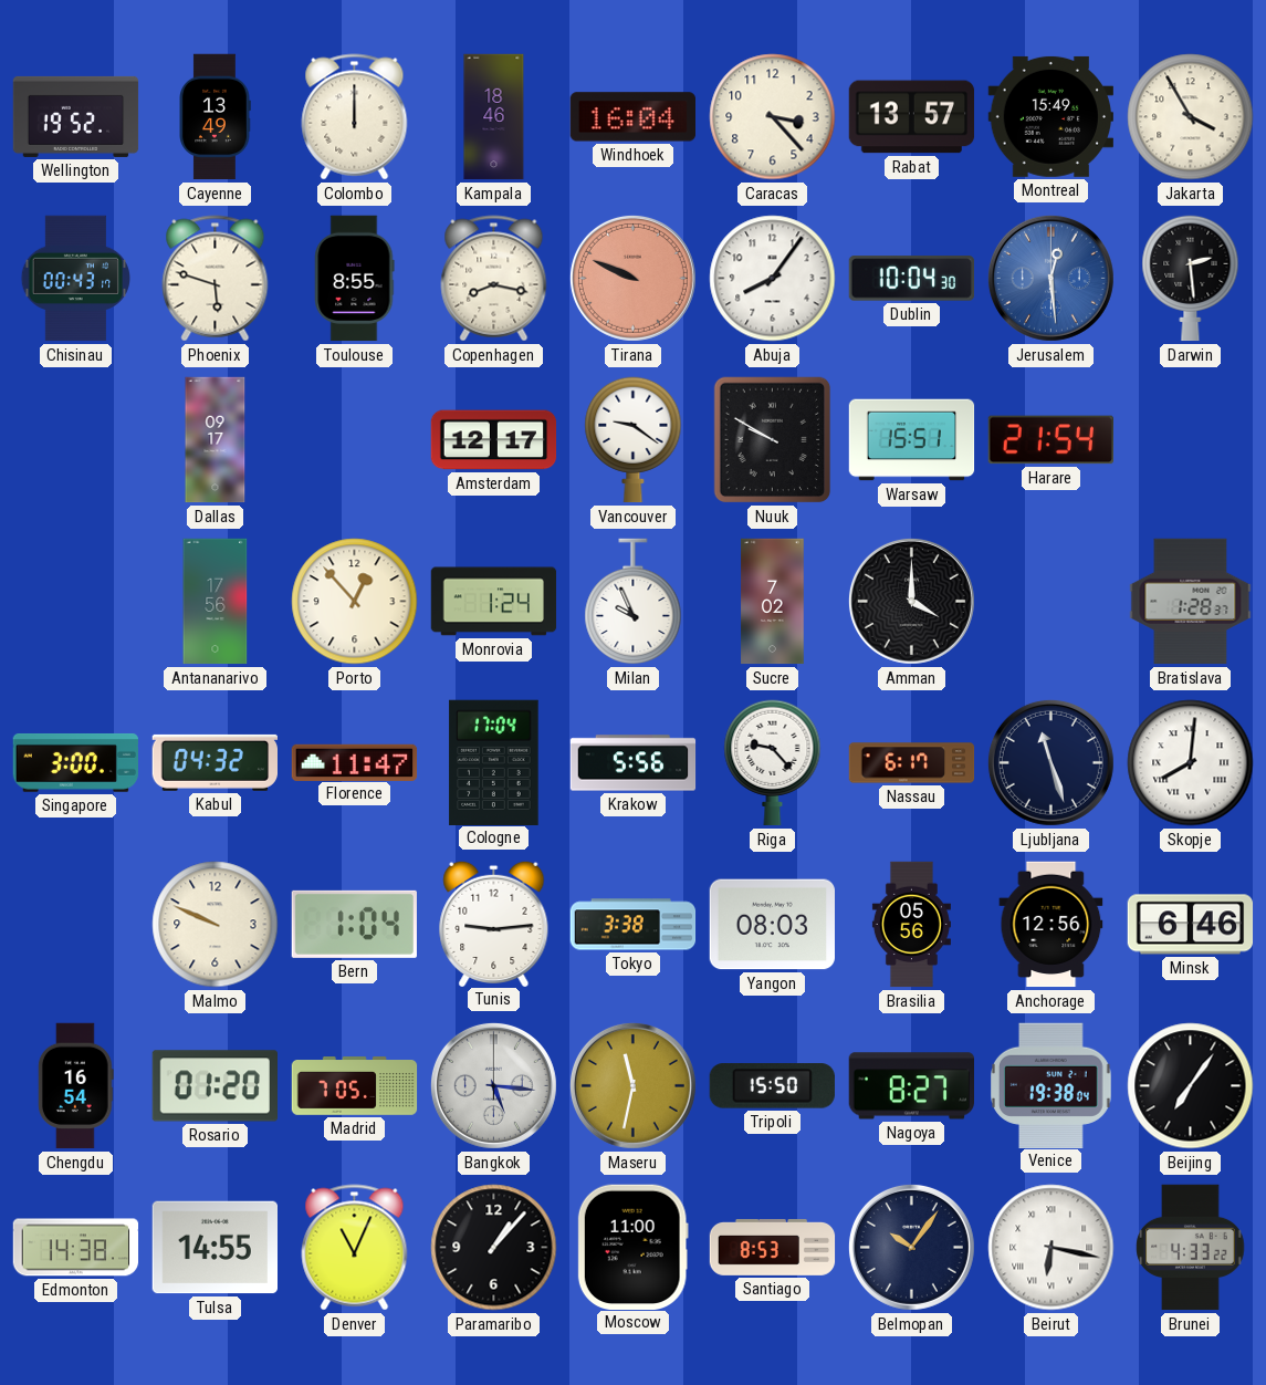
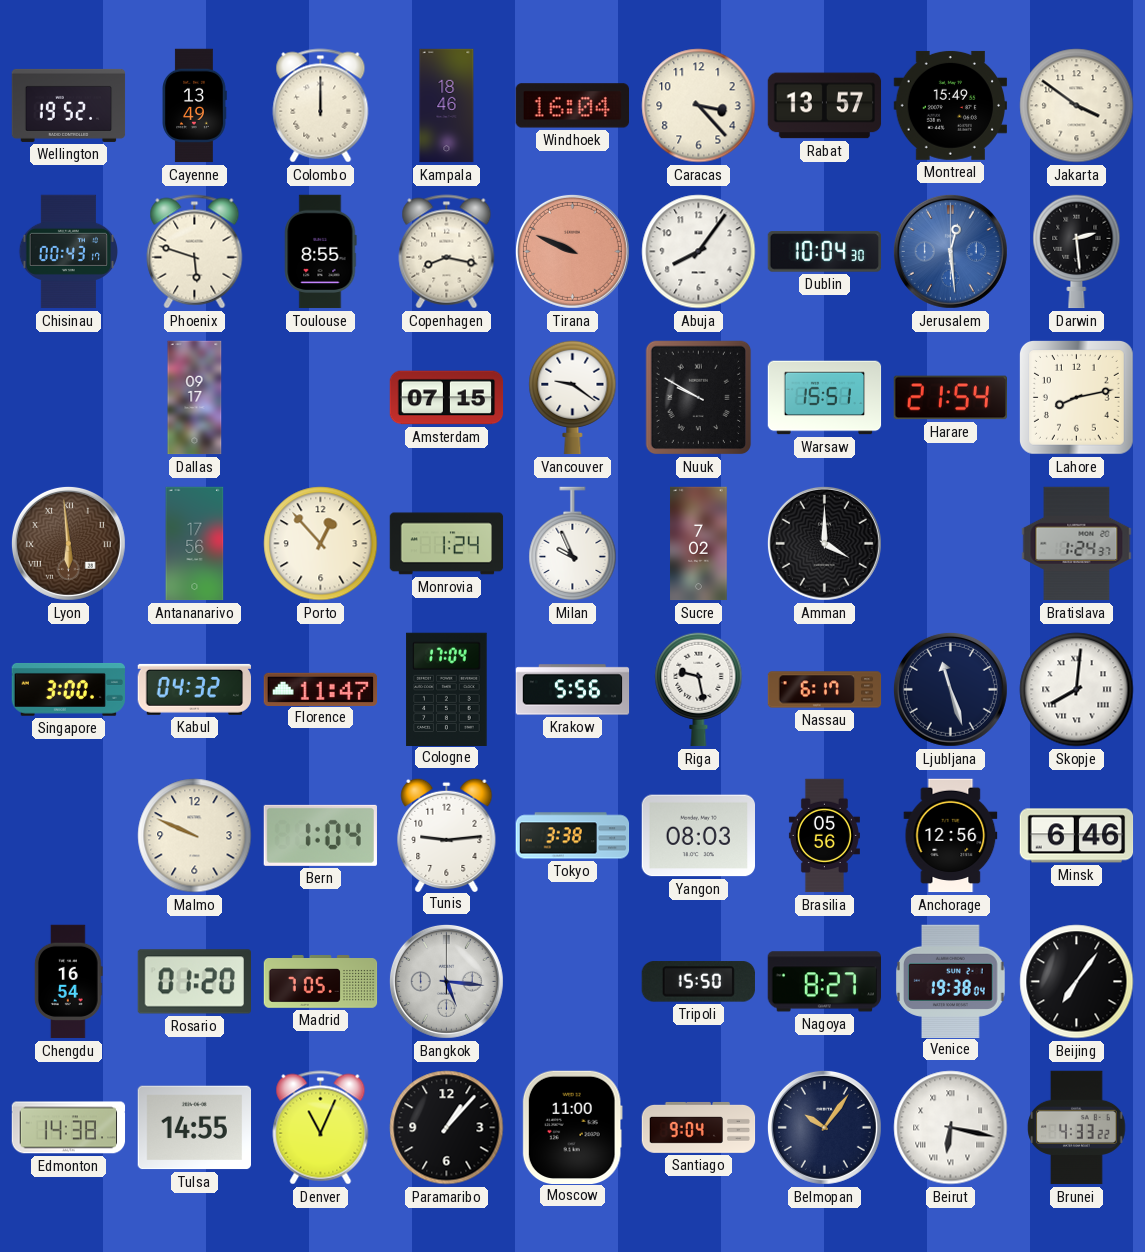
Jakarta: 3:55 -> 3:51 (1077, 106)
Amsterdam: 12:17 -> 07:15 (447, 398)
Lahore: none -> 8:13 (1076, 397)
Lyon: none -> 5:59 (68, 543)
Bratislava: 1:28 -> 1:24 (1077, 544)
Riga: 9:23 -> 9:28 (699, 690)
Maseru: 11:32 -> none (632, 1085)
Santiago: 8:53 -> 9:04 (699, 1127)
